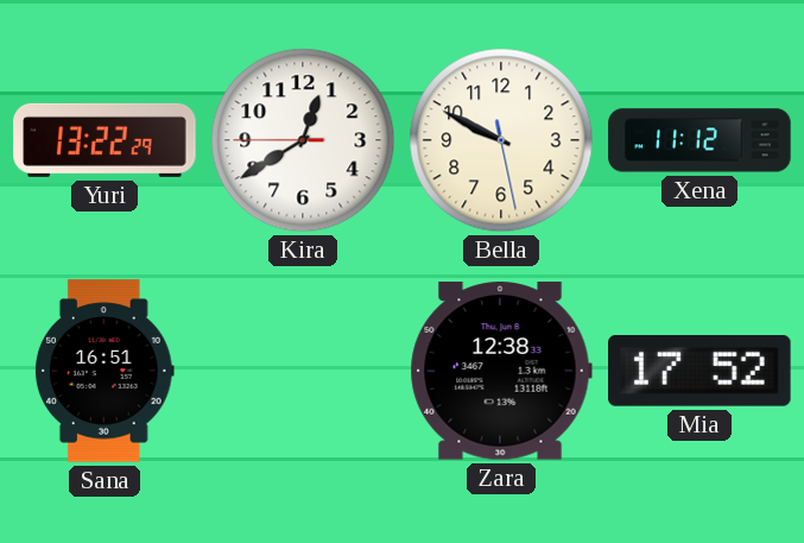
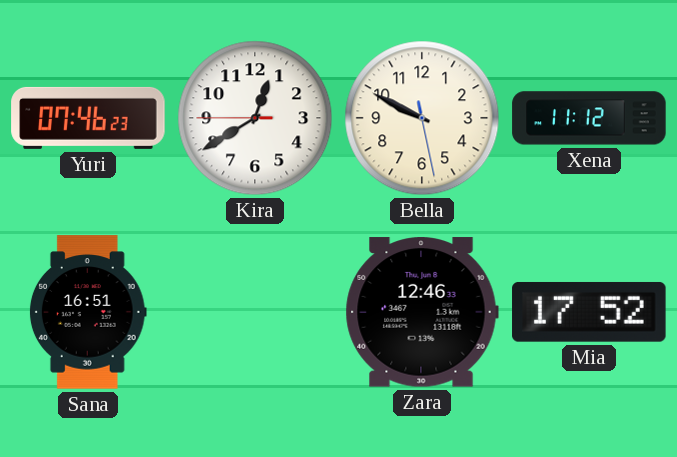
Yuri: 13:22 -> 07:46 (88, 118)
Zara: 12:38 -> 12:46 (422, 312)
